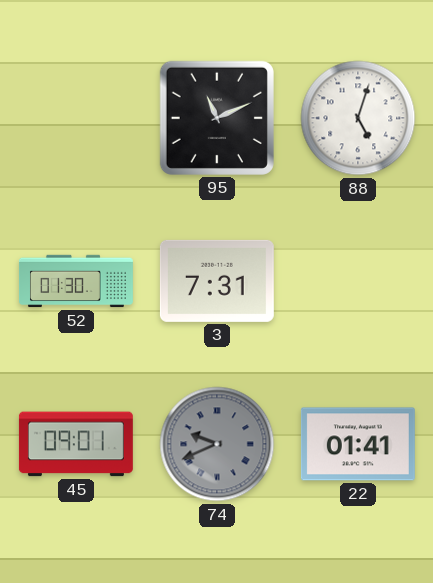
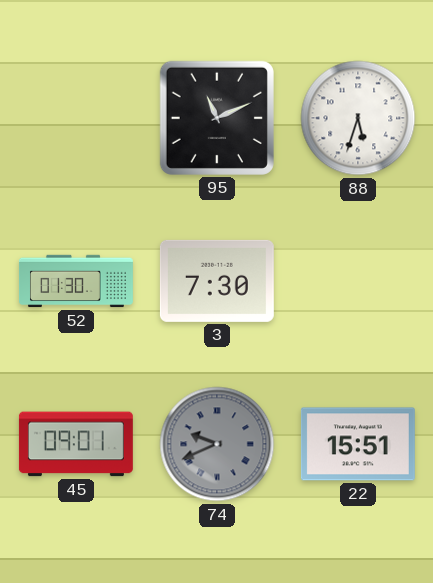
88: 5:03 -> 5:33 (358, 118)
3: 7:31 -> 7:30 (217, 281)
22: 01:41 -> 15:51 (358, 444)
